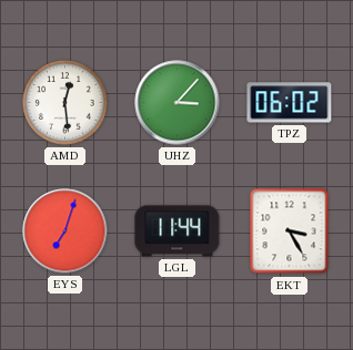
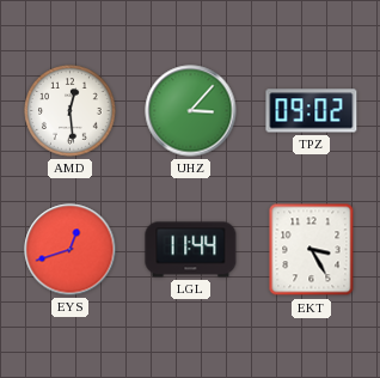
TPZ: 06:02 -> 09:02 (312, 111)
EYS: 7:03 -> 12:42 (71, 250)
